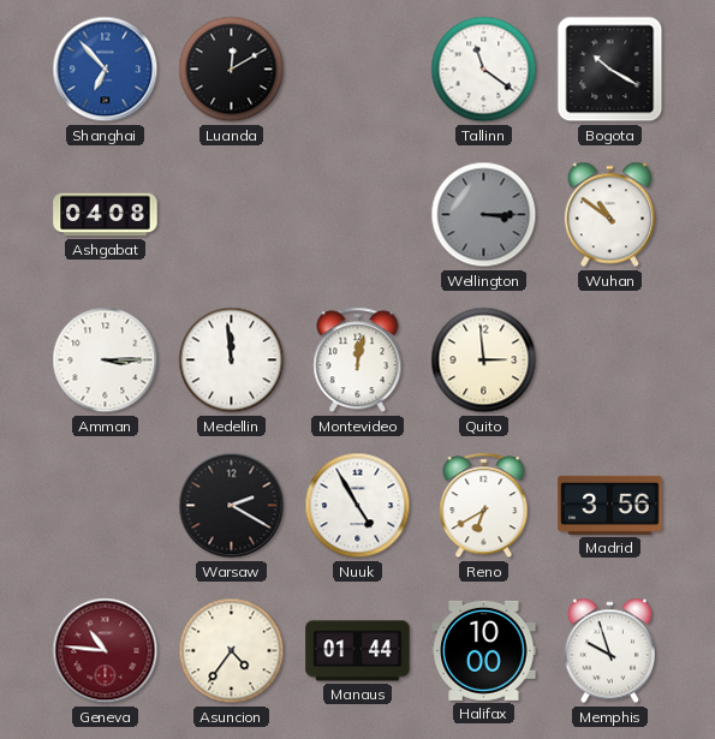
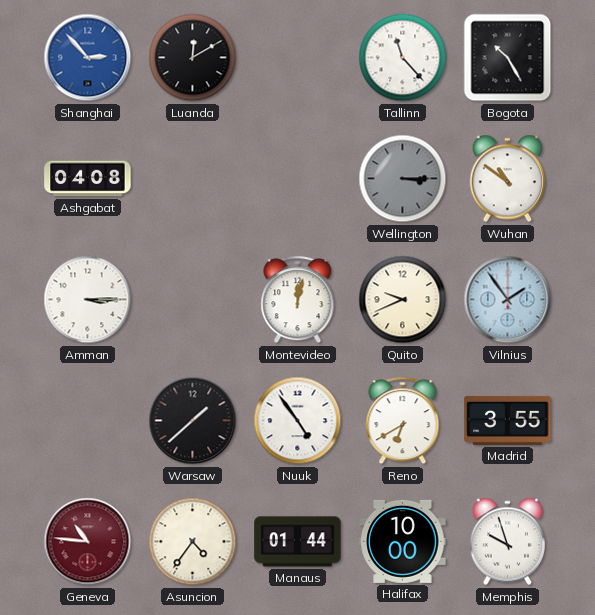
Shanghai: 6:53 -> 2:53 (88, 58)
Tallinn: 11:21 -> 11:23 (403, 58)
Bogota: 10:20 -> 10:25 (508, 58)
Medellin: 11:59 -> none (232, 360)
Quito: 2:59 -> 9:41 (403, 300)
Vilnius: none -> 1:54 (508, 300)
Warsaw: 2:20 -> 1:38 (193, 421)
Nuuk: 4:55 -> 4:54 (298, 421)
Madrid: 3:56 -> 3:55 (508, 420)
